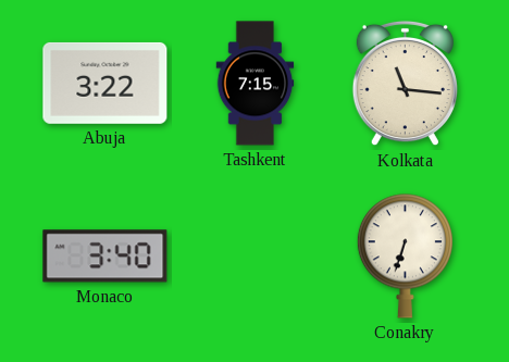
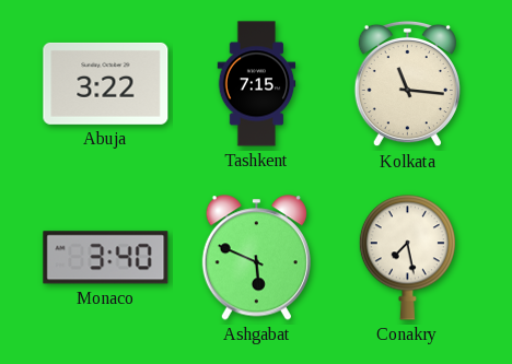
Ashgabat: none -> 5:49 (256, 258)
Conakry: 6:33 -> 7:28 (407, 258)
